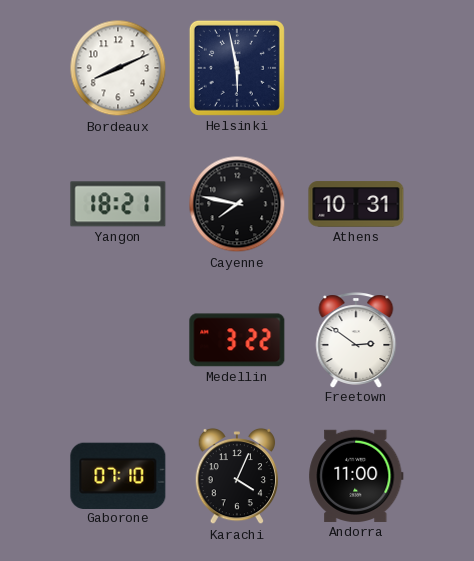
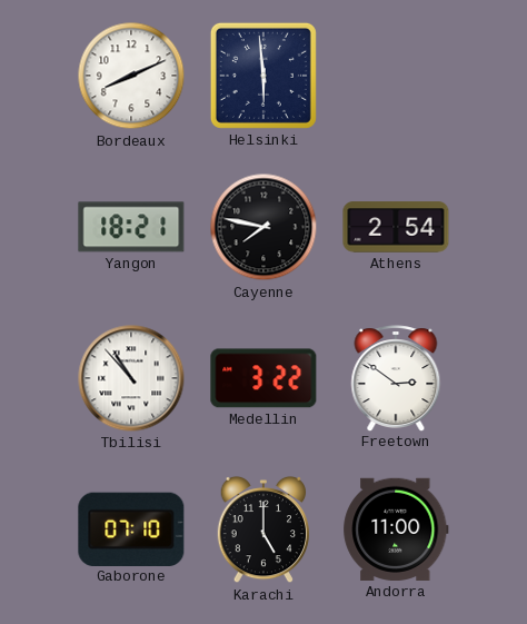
Helsinki: 5:58 -> 5:59 (263, 76)
Athens: 10:31 -> 2:54 (396, 227)
Tbilisi: none -> 10:53 (131, 378)
Karachi: 4:04 -> 5:00 (262, 529)
